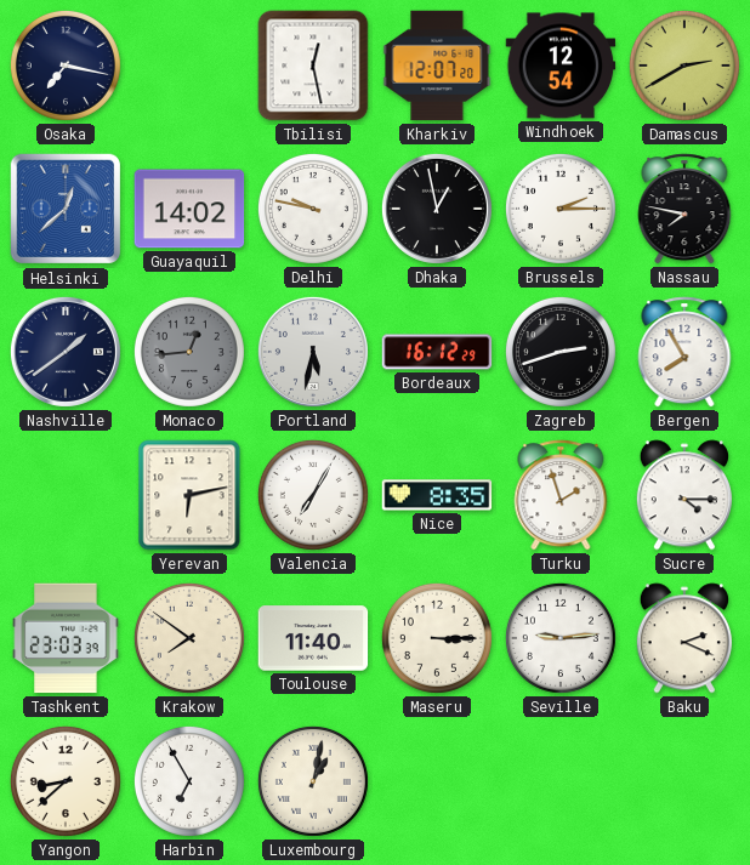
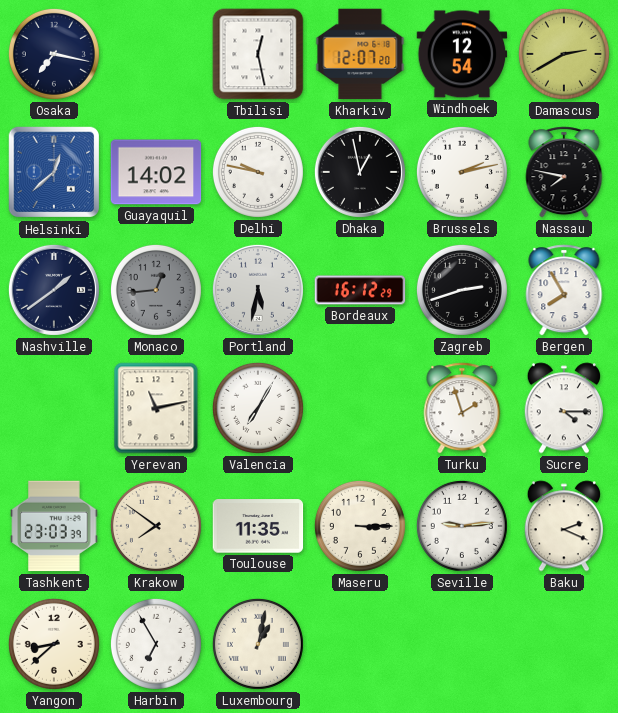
Brussels: 2:15 -> 2:13 (462, 172)
Yerevan: 6:13 -> 11:13 (156, 408)
Nice: 8:35 -> none (437, 495)
Toulouse: 11:40 -> 11:35 (258, 526)
